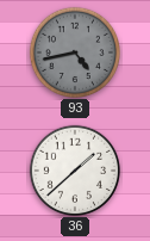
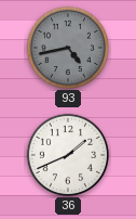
36: 1:38 -> 1:41 (67, 154)
